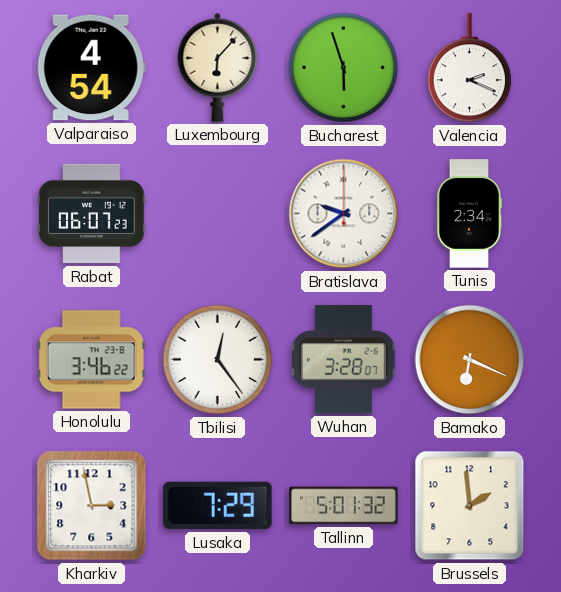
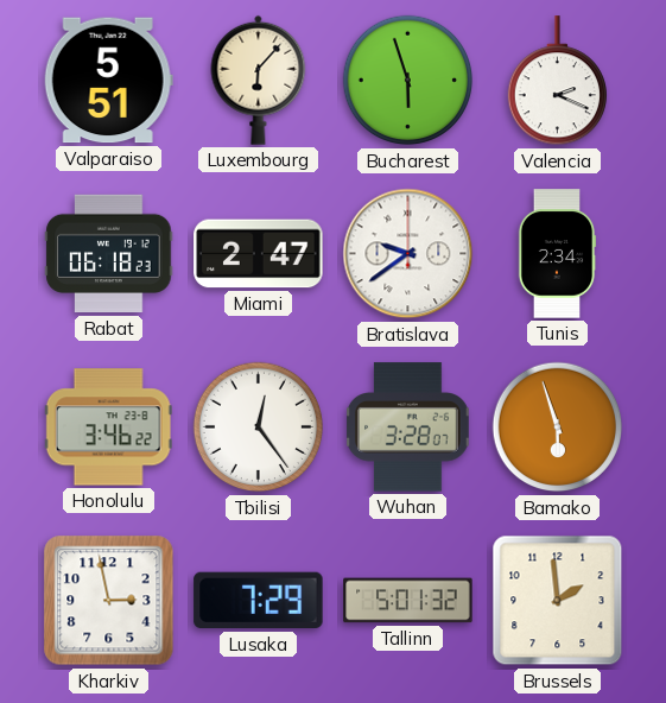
Valparaiso: 4:54 -> 5:51 (108, 81)
Rabat: 06:07 -> 06:18 (109, 254)
Miami: none -> 2:47 (259, 254)
Bamako: 6:19 -> 5:57 (558, 427)
